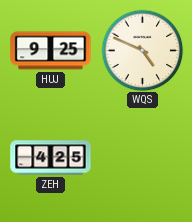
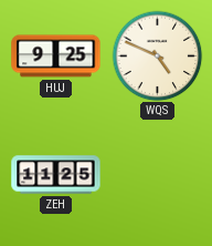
ZEH: 4:25 -> 11:25 (56, 175)
